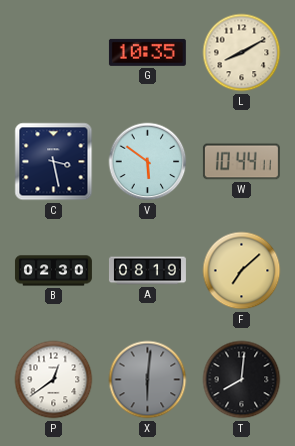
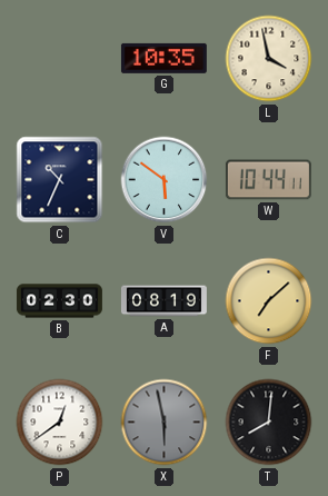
L: 8:10 -> 3:58 (269, 59)
C: 3:28 -> 10:34 (60, 180)
X: 6:01 -> 5:58 (165, 423)
